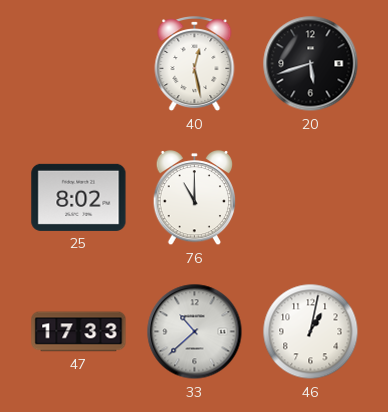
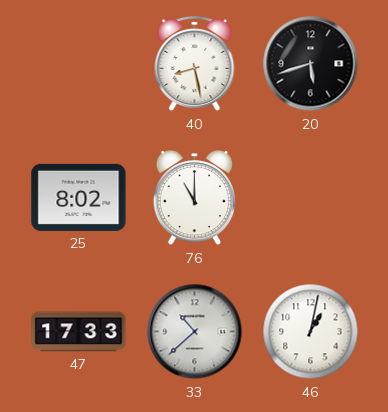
40: 12:28 -> 8:28 (195, 65)
